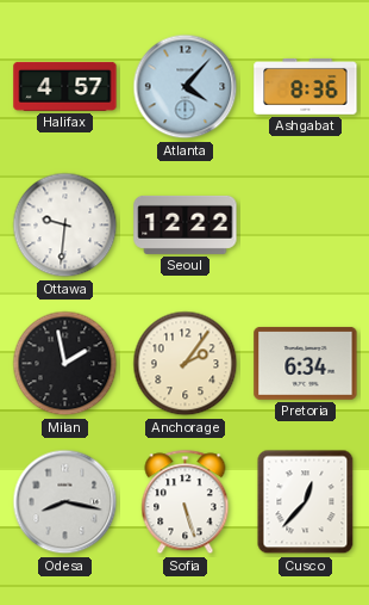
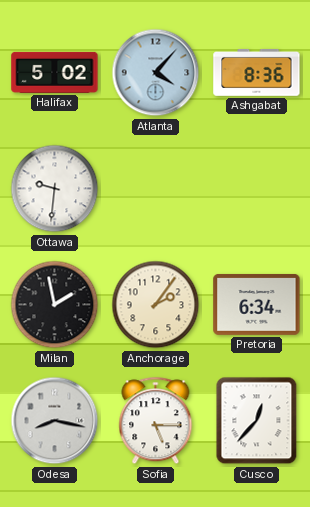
Halifax: 4:57 -> 5:02 (55, 72)
Seoul: 12:22 -> none (186, 224)
Sofia: 5:27 -> 5:15 (156, 421)
